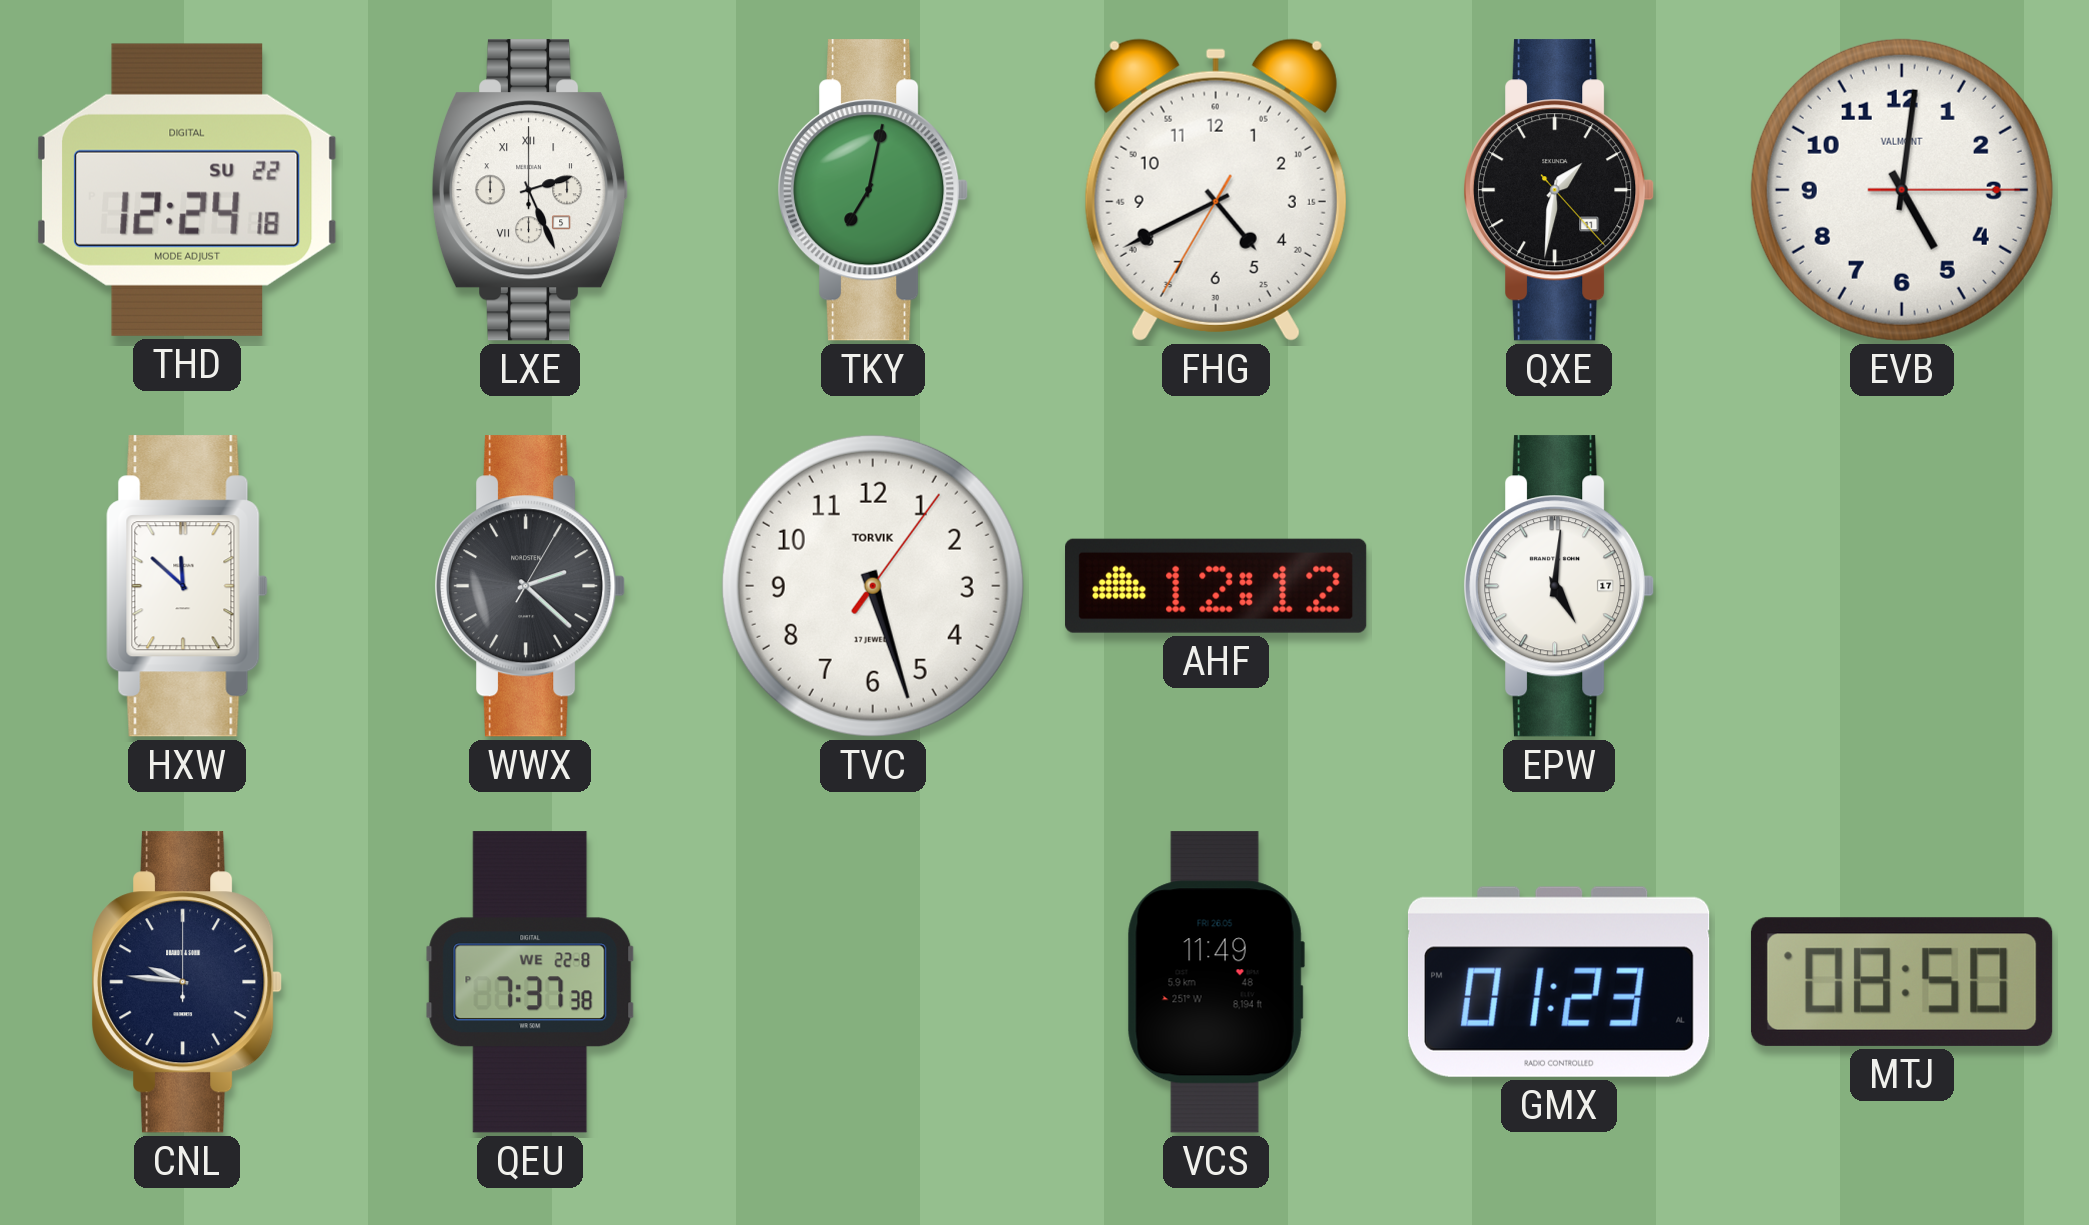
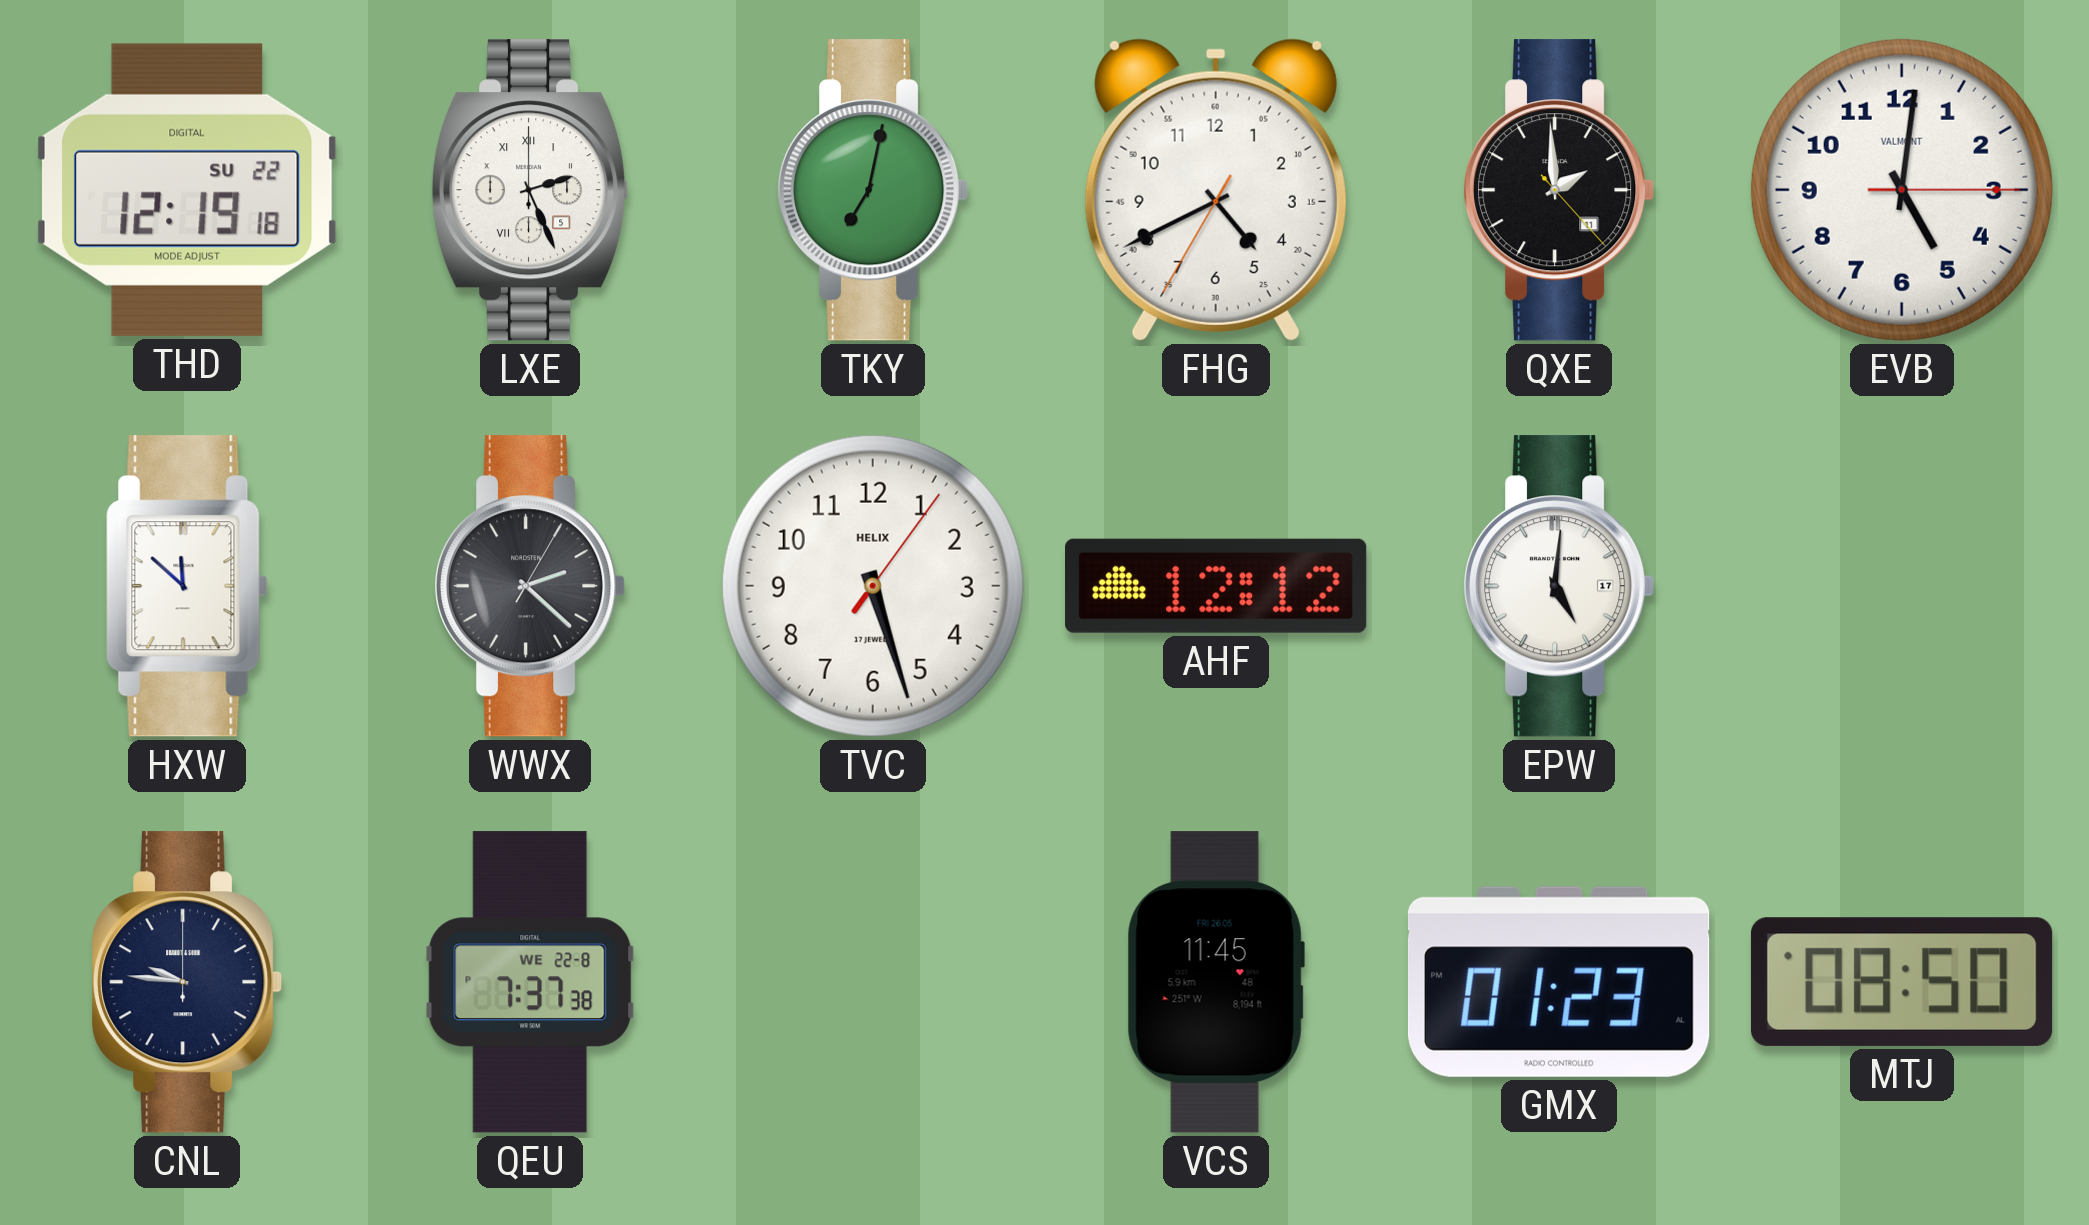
THD: 12:24 -> 12:19 (188, 190)
QXE: 1:31 -> 1:59 (1560, 190)
TVC brand: TORVIK -> HELIX (873, 586)
VCS: 11:49 -> 11:45 (1216, 982)
